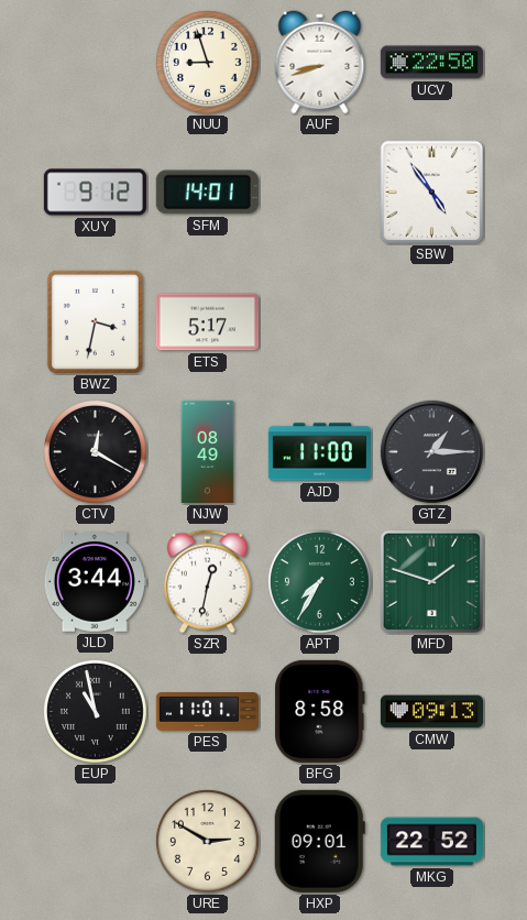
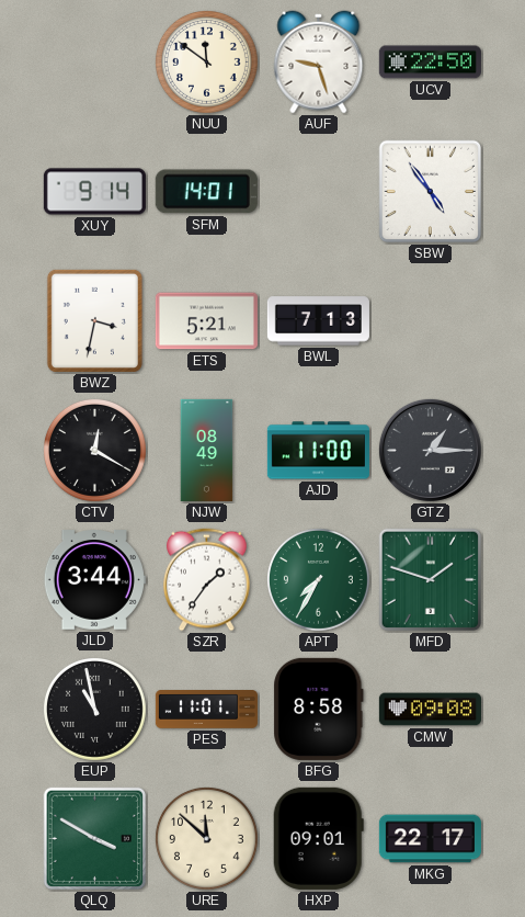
NUU: 8:57 -> 11:51 (206, 61)
AUF: 8:42 -> 9:27 (319, 63)
XUY: 9:12 -> 9:14 (94, 192)
ETS: 5:17 -> 5:21 (206, 321)
BWL: none -> 7:13 (318, 321)
SZR: 12:32 -> 1:36 (207, 580)
CMW: 09:13 -> 09:08 (430, 710)
QLQ: none -> 3:50 (95, 839)
URE: 2:50 -> 11:52 (206, 838)
MKG: 22:52 -> 22:17 (430, 839)
